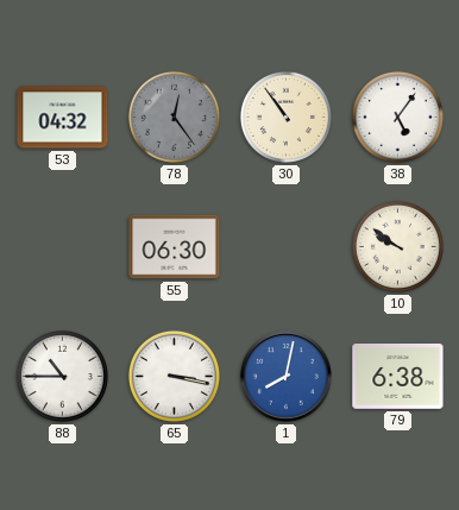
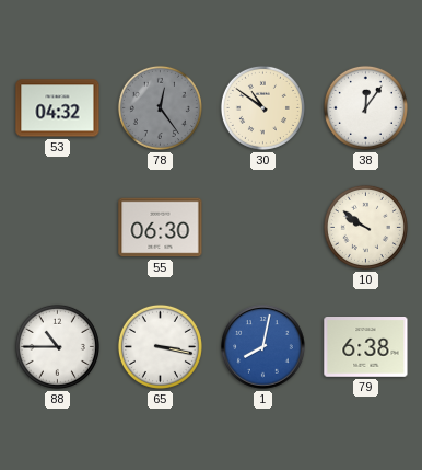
30: 10:54 -> 10:51 (262, 107)
38: 5:06 -> 12:06 (365, 107)
